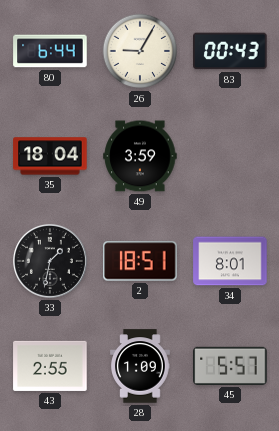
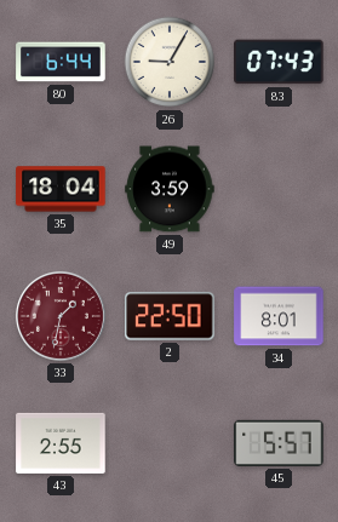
83: 00:43 -> 07:43 (279, 62)
33 dial: black -> burgundy (61, 316)
2: 18:51 -> 22:50 (170, 316)
28: 1:09 -> none (140, 366)
